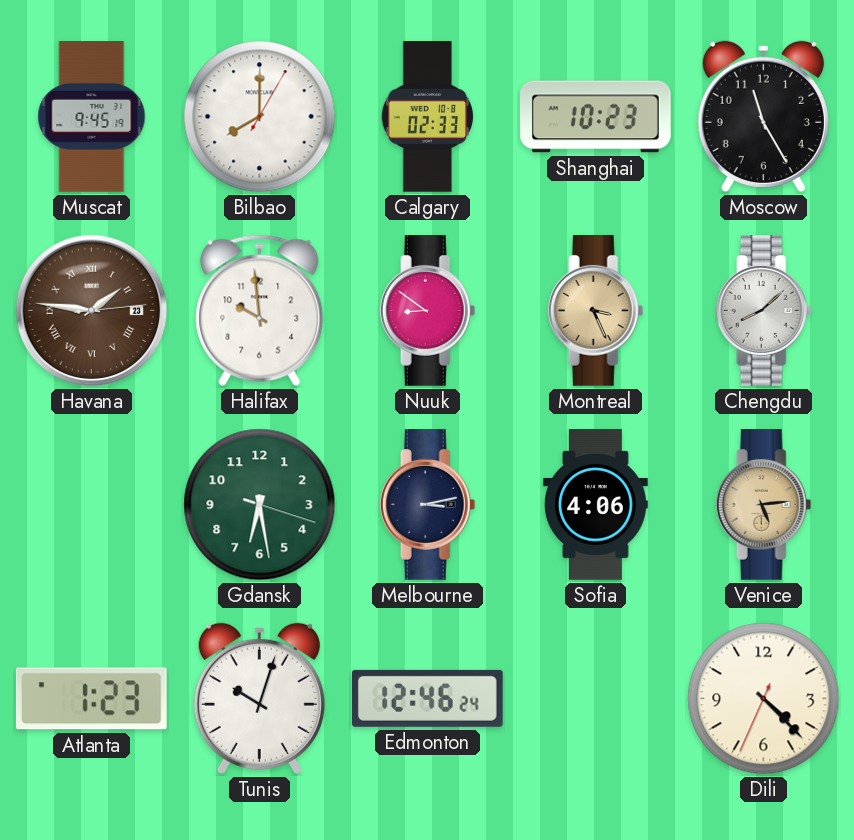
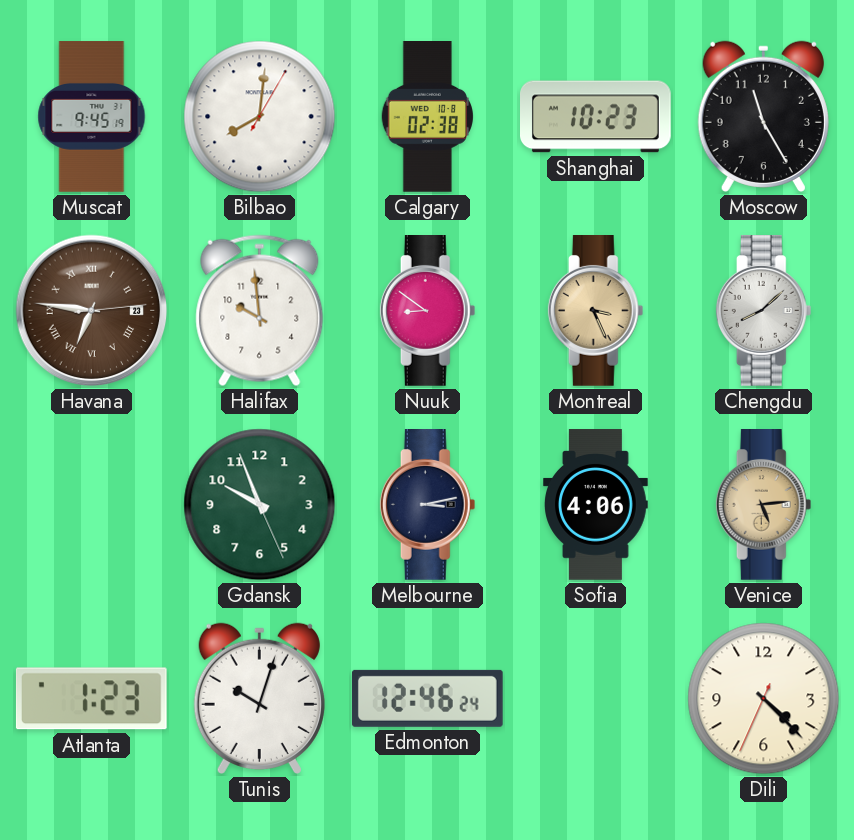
Bilbao: 8:00 -> 8:01 (260, 117)
Calgary: 02:33 -> 02:38 (427, 117)
Havana: 1:46 -> 6:46 (92, 311)
Gdansk: 6:28 -> 9:56 (260, 505)
